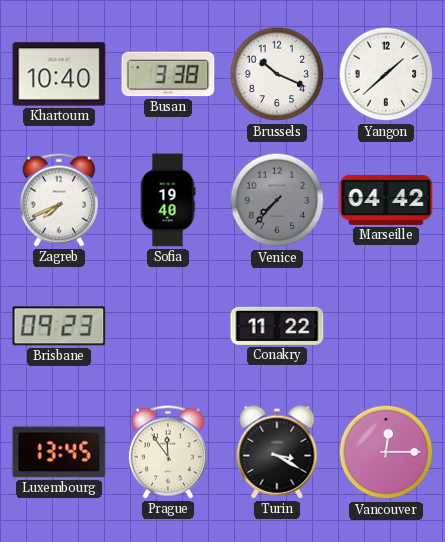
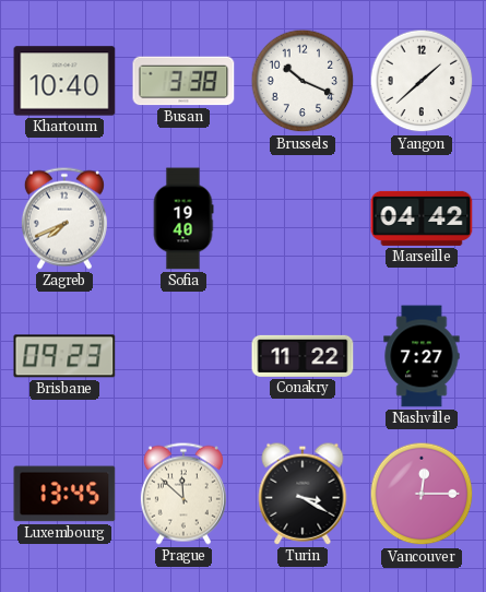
Venice: 7:37 -> none (277, 200)
Nashville: none -> 7:27 (422, 356)
Prague: 11:54 -> 11:52 (183, 494)
